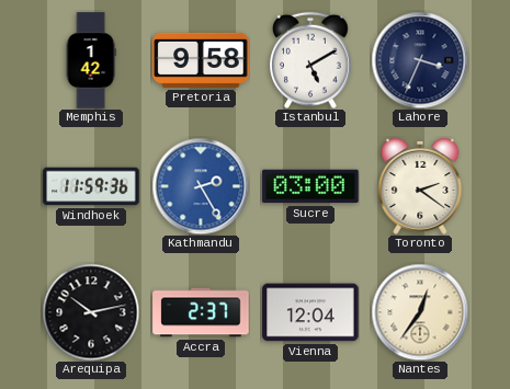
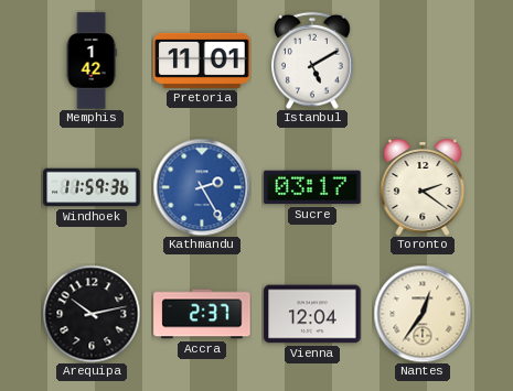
Pretoria: 9:58 -> 11:01 (202, 61)
Lahore: 3:34 -> none (420, 60)
Sucre: 03:00 -> 03:17 (312, 187)
